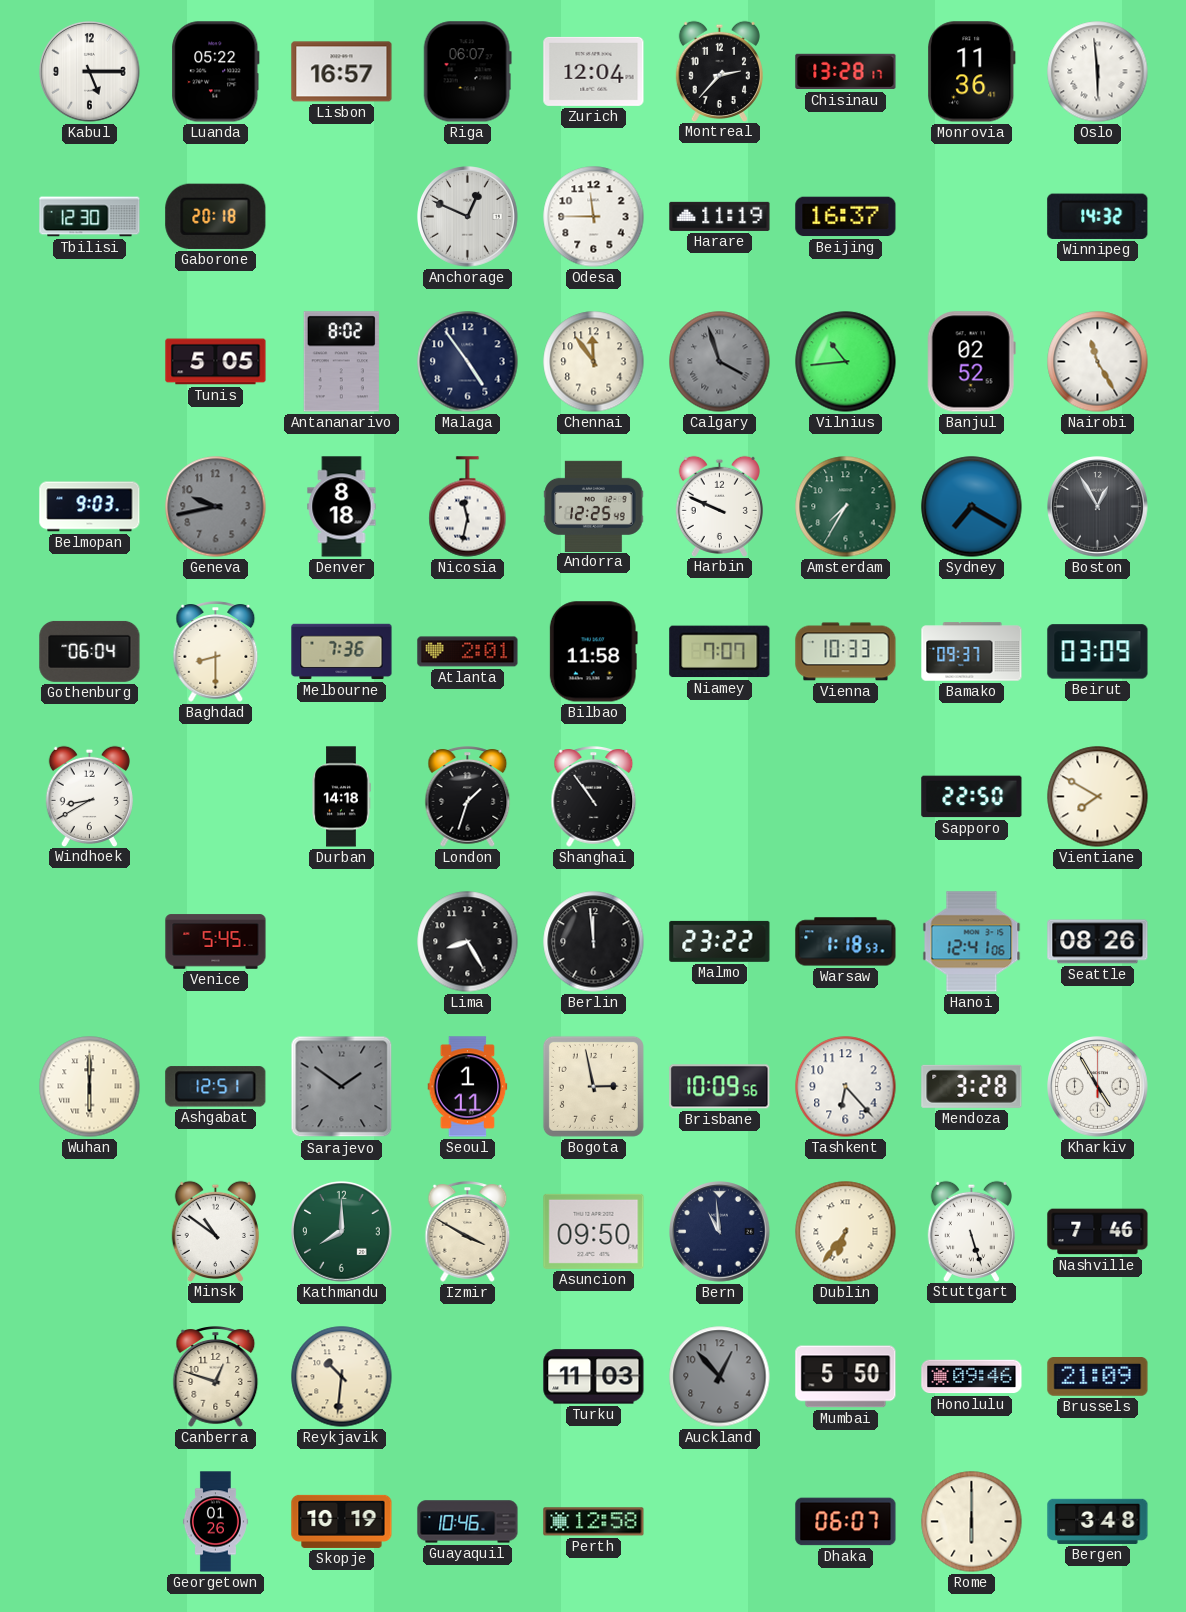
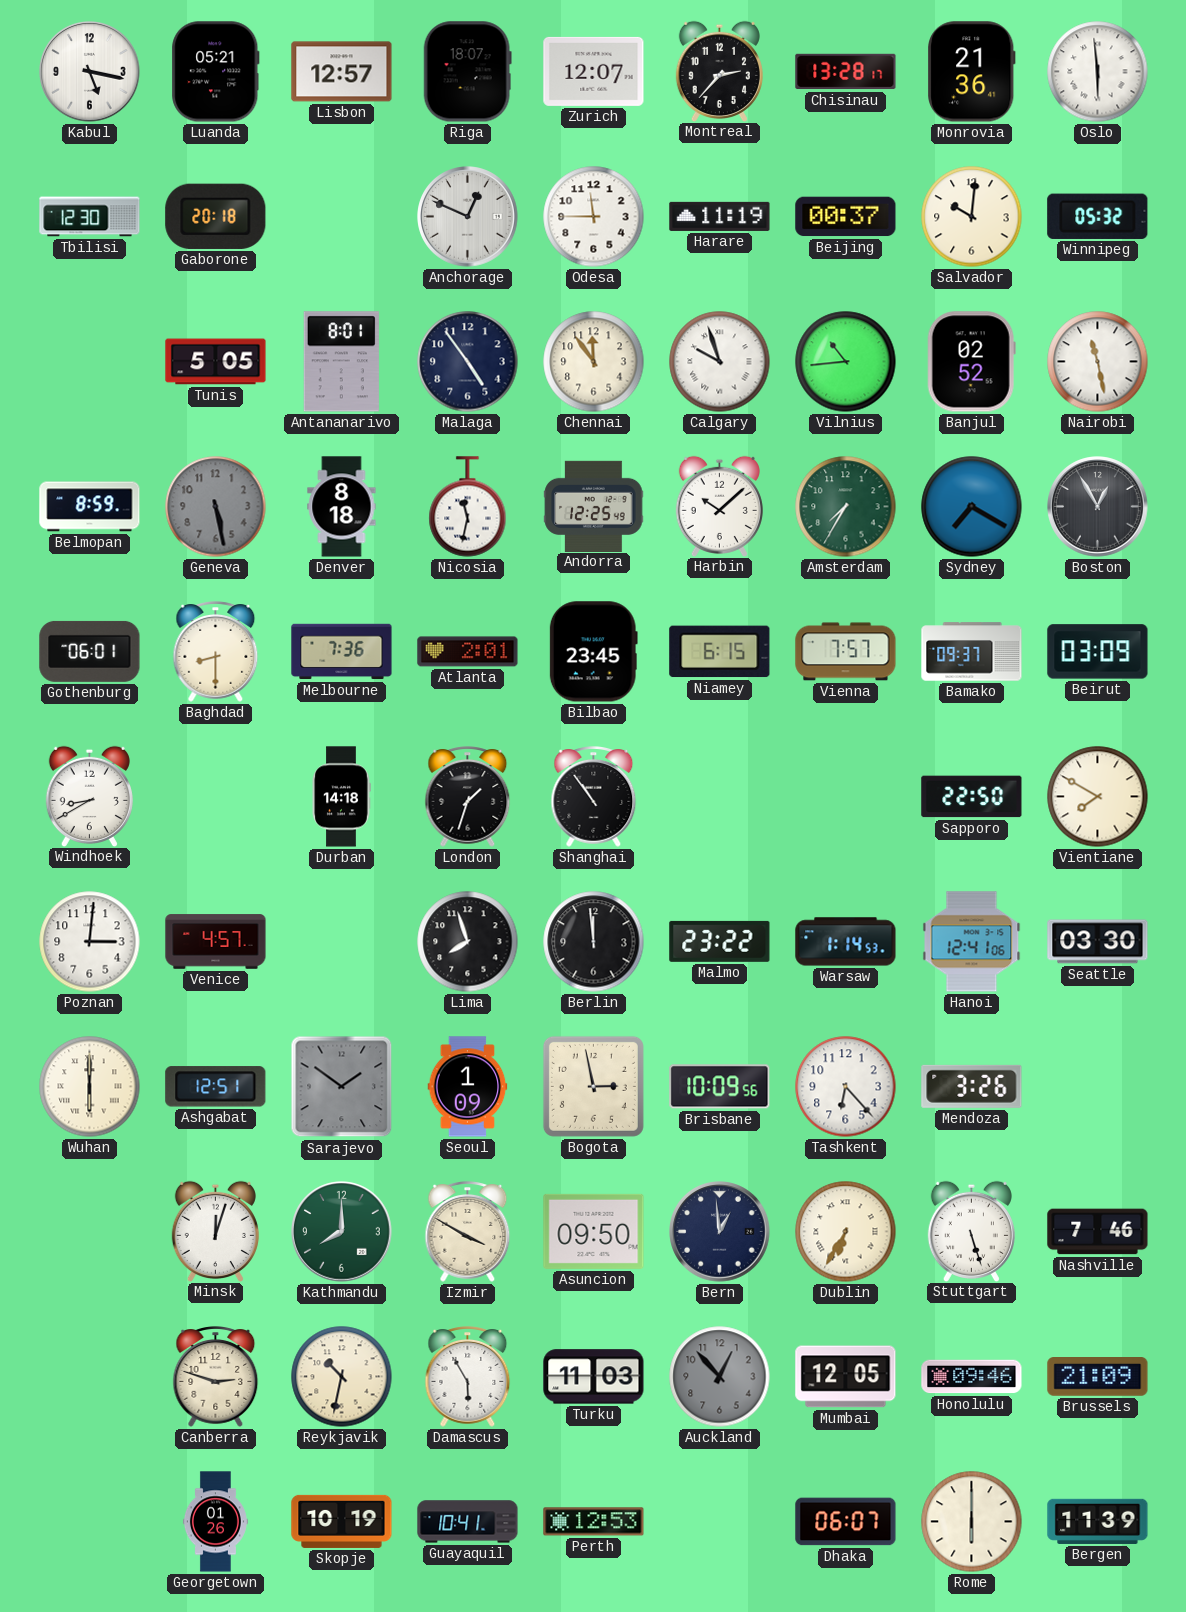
Kabul: 5:15 -> 5:17 (90, 72)
Luanda: 05:22 -> 05:21 (216, 72)
Lisbon: 16:57 -> 12:57 (342, 72)
Riga: 06:07 -> 18:07 (467, 72)
Zurich: 12:04 -> 12:07 (594, 71)
Monrovia: 11:36 -> 21:36 (972, 72)
Beijing: 16:37 -> 00:37 (846, 217)
Salvador: none -> 10:01 (972, 217)
Winnipeg: 14:32 -> 05:32 (1098, 216)
Antananarivo: 8:02 -> 8:01 (341, 362)
Calgary: 3:57 -> 9:57 (720, 362)
Calgary dial: grey -> white (720, 362)
Nairobi: 11:25 -> 11:28 (1098, 362)
Belmopan: 9:03 -> 8:59 (90, 507)
Geneva: 9:43 -> 5:28 (216, 507)
Harbin: 9:49 -> 10:08 (719, 506)
Gothenburg: 06:04 -> 06:01 (90, 651)
Bilbao: 11:58 -> 23:45 (593, 652)
Niamey: 7:07 -> 6:15 (720, 652)
Vienna: 10:33 -> 7:57 (846, 652)
Poznan: none -> 3:01 (90, 942)
Venice: 5:45 -> 4:57 (216, 942)
Lima: 8:25 -> 7:57 (468, 942)
Warsaw: 1:18 -> 1:14 (846, 942)
Seattle: 08:26 -> 03:30 (1098, 942)
Seoul: 1:11 -> 1:09 (468, 1087)
Mendoza: 3:28 -> 3:26 (972, 1086)
Kharkiv: 4:55 -> none (1098, 1087)
Minsk: 10:51 -> 12:03 (215, 1231)
Bern: 10:59 -> 12:59 (720, 1232)
Dublin: 6:36 -> 6:35 (846, 1232)
Canberra: 12:48 -> 2:48 (216, 1377)
Reykjavik: 10:31 -> 10:32 (342, 1377)
Damascus: none -> 5:55 (468, 1377)
Mumbai: 5:50 -> 12:05 (846, 1377)
Guayaquil: 10:46 -> 10:41 (468, 1522)
Perth: 12:58 -> 12:53 (594, 1522)
Bergen: 3:48 -> 11:39 (1098, 1521)
